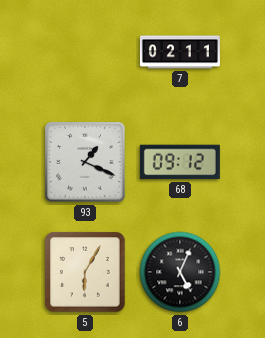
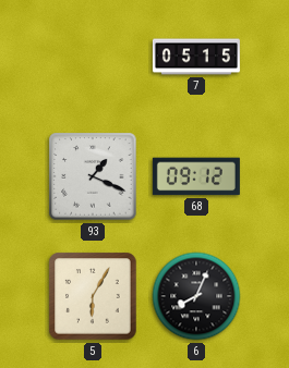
7: 02:11 -> 05:15 (196, 57)
6: 5:04 -> 8:04 (196, 296)
